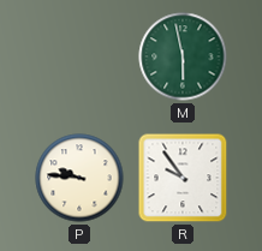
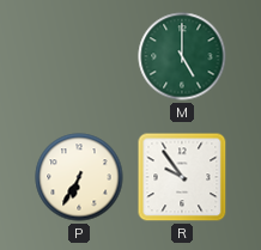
M: 5:58 -> 5:00 (182, 56)
P: 9:46 -> 6:35 (79, 177)
